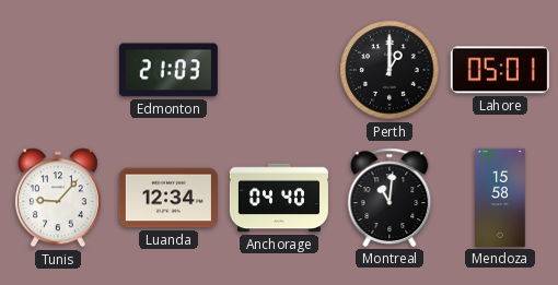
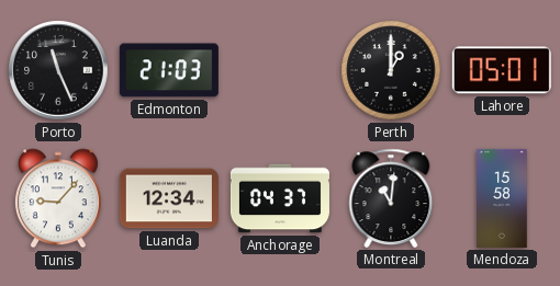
Porto: none -> 11:26 (58, 70)
Anchorage: 04:40 -> 04:37 (280, 198)
